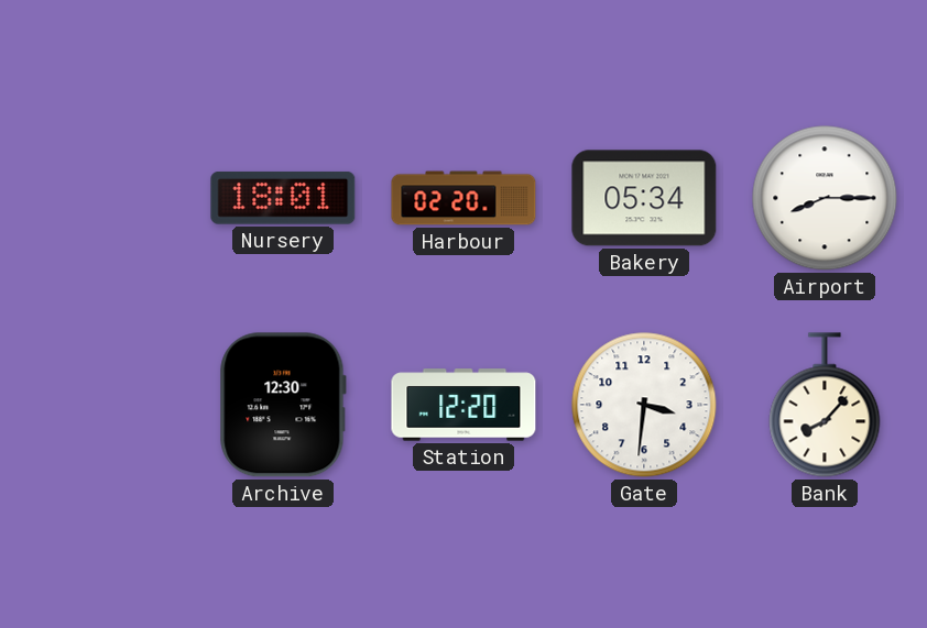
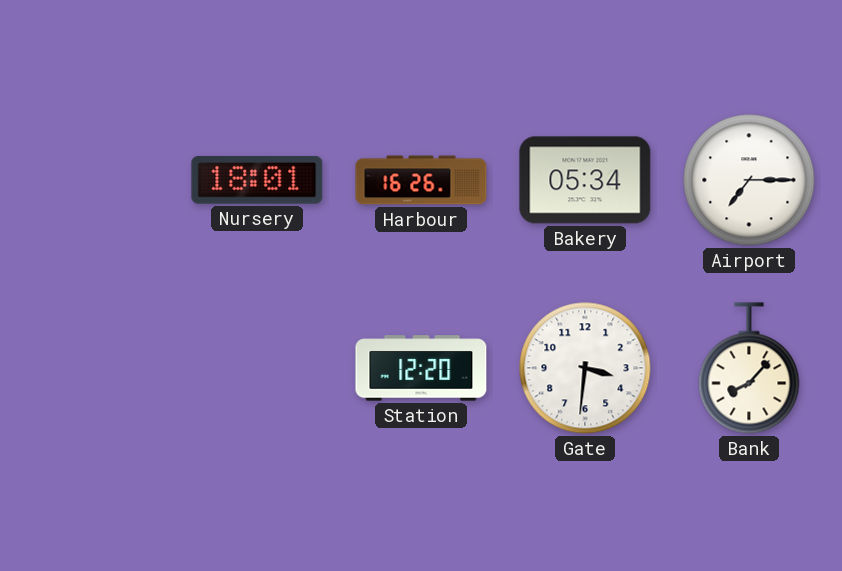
Harbour: 02:20 -> 16:26 (421, 180)
Airport: 8:15 -> 7:15 (749, 180)
Archive: 12:30 -> none (283, 405)
